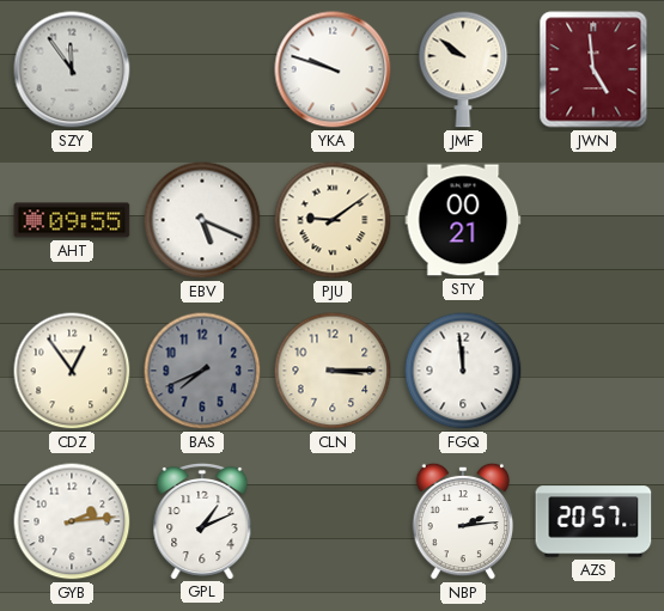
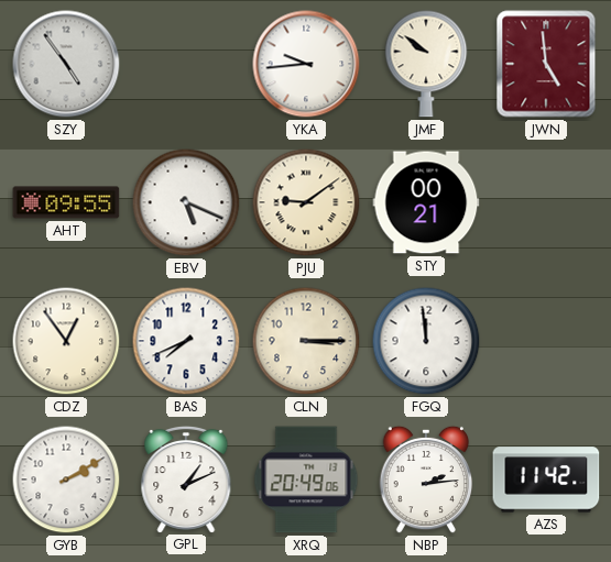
SZY: 11:54 -> 4:54 (66, 64)
YKA: 9:48 -> 9:44 (306, 64)
BAS dial: grey -> white (186, 341)
GYB: 2:14 -> 2:10 (66, 480)
XRQ: none -> 20:49 (306, 480)
AZS: 20:57 -> 11:42 (546, 480)
